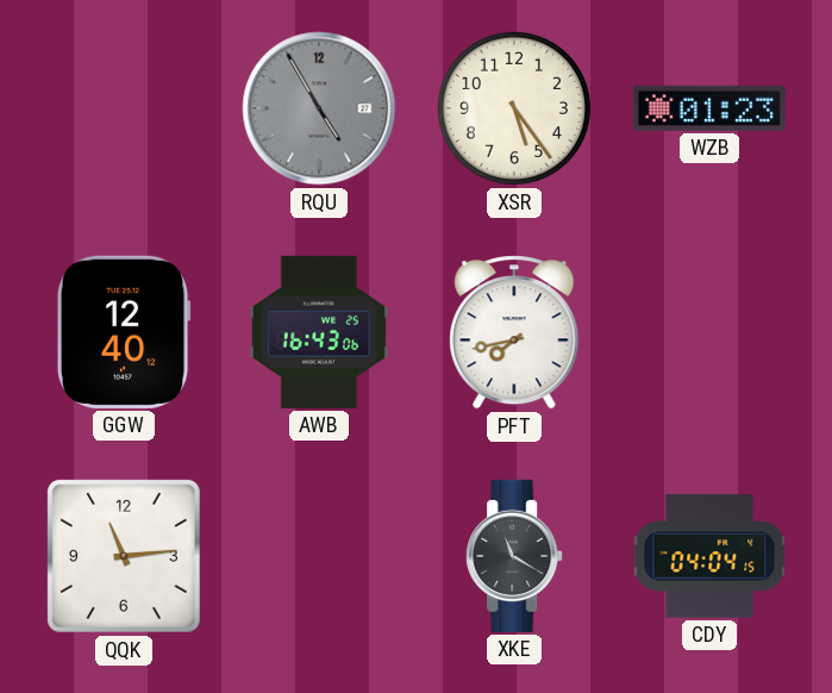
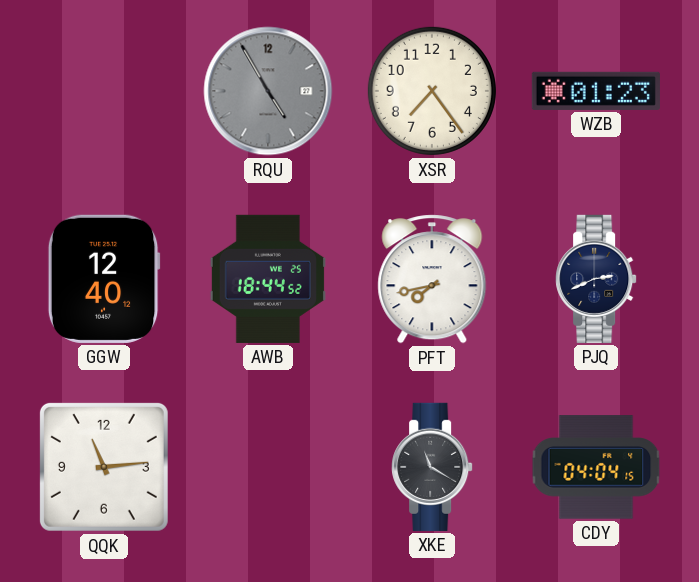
XSR: 5:24 -> 7:24 (432, 91)
AWB: 16:43 -> 18:44 (268, 279)
PJQ: none -> 2:41 (596, 279)
